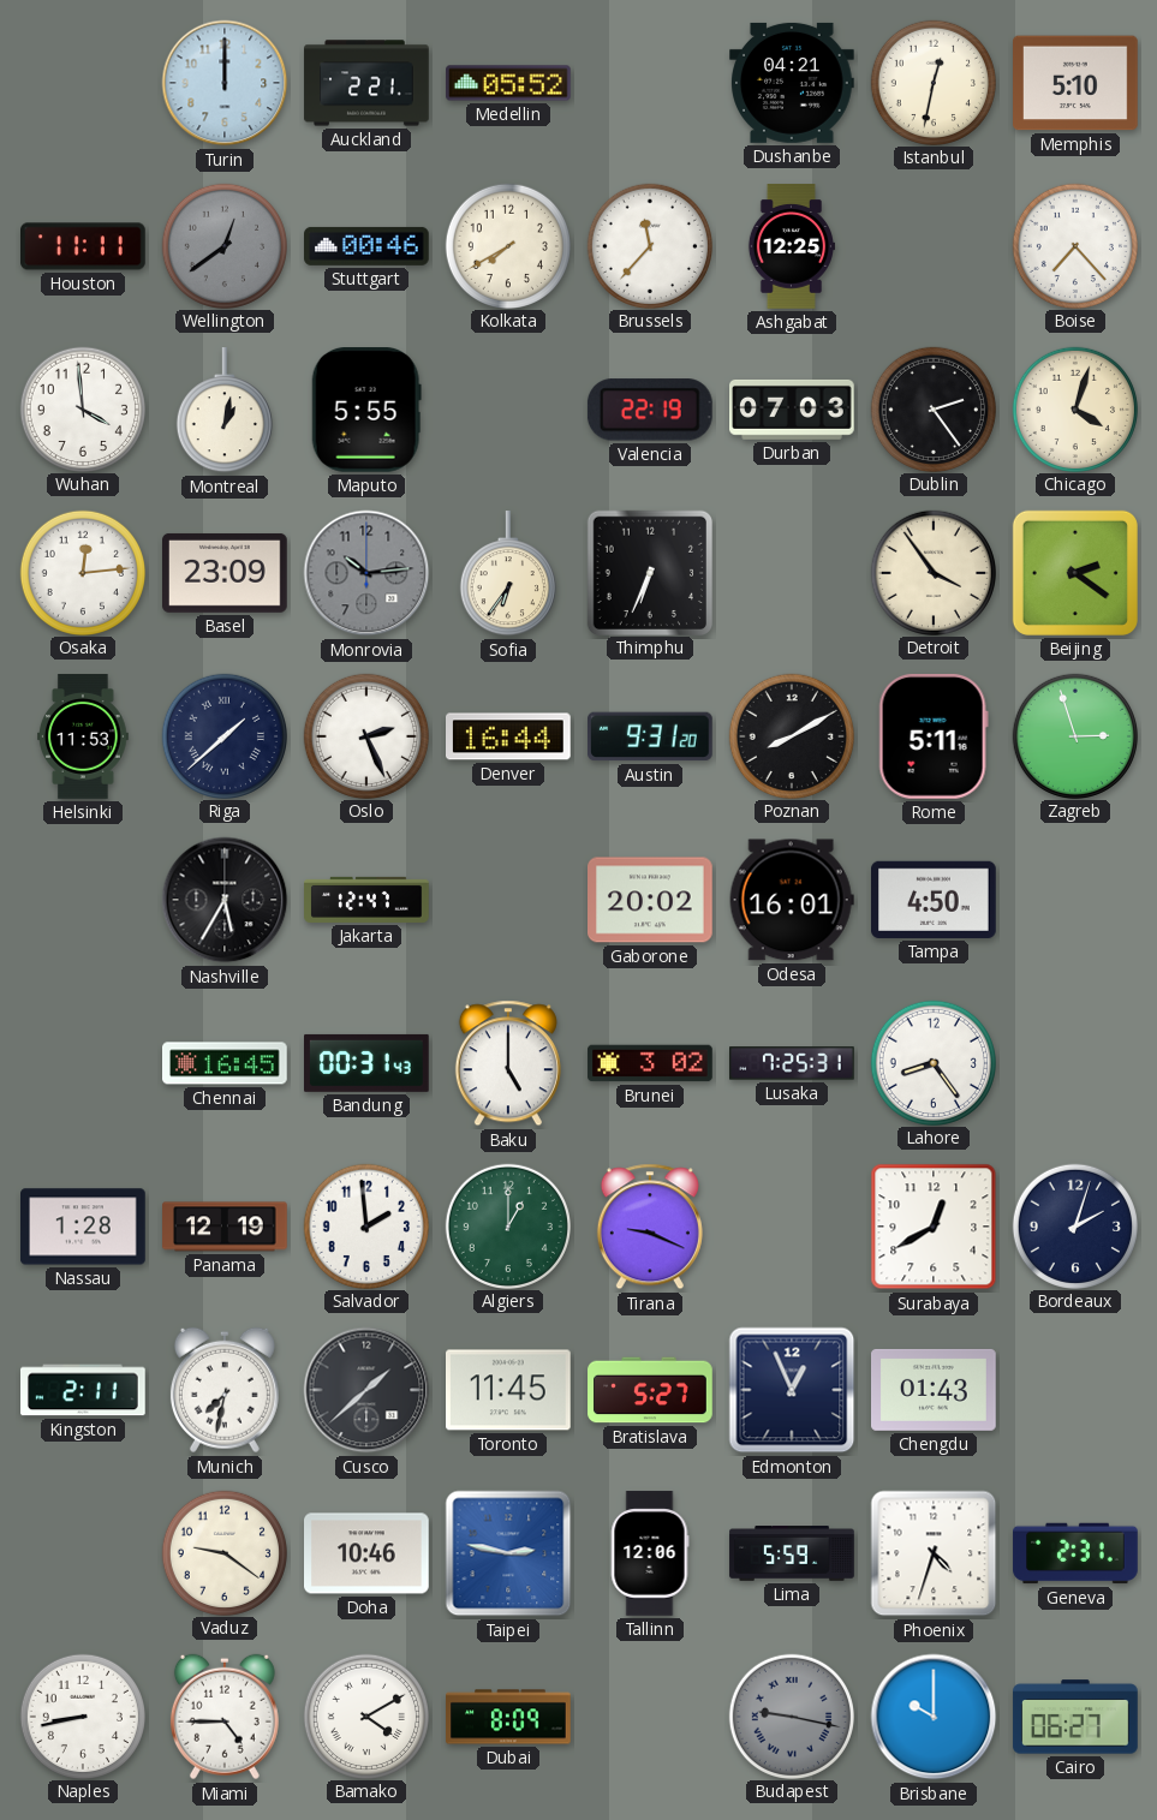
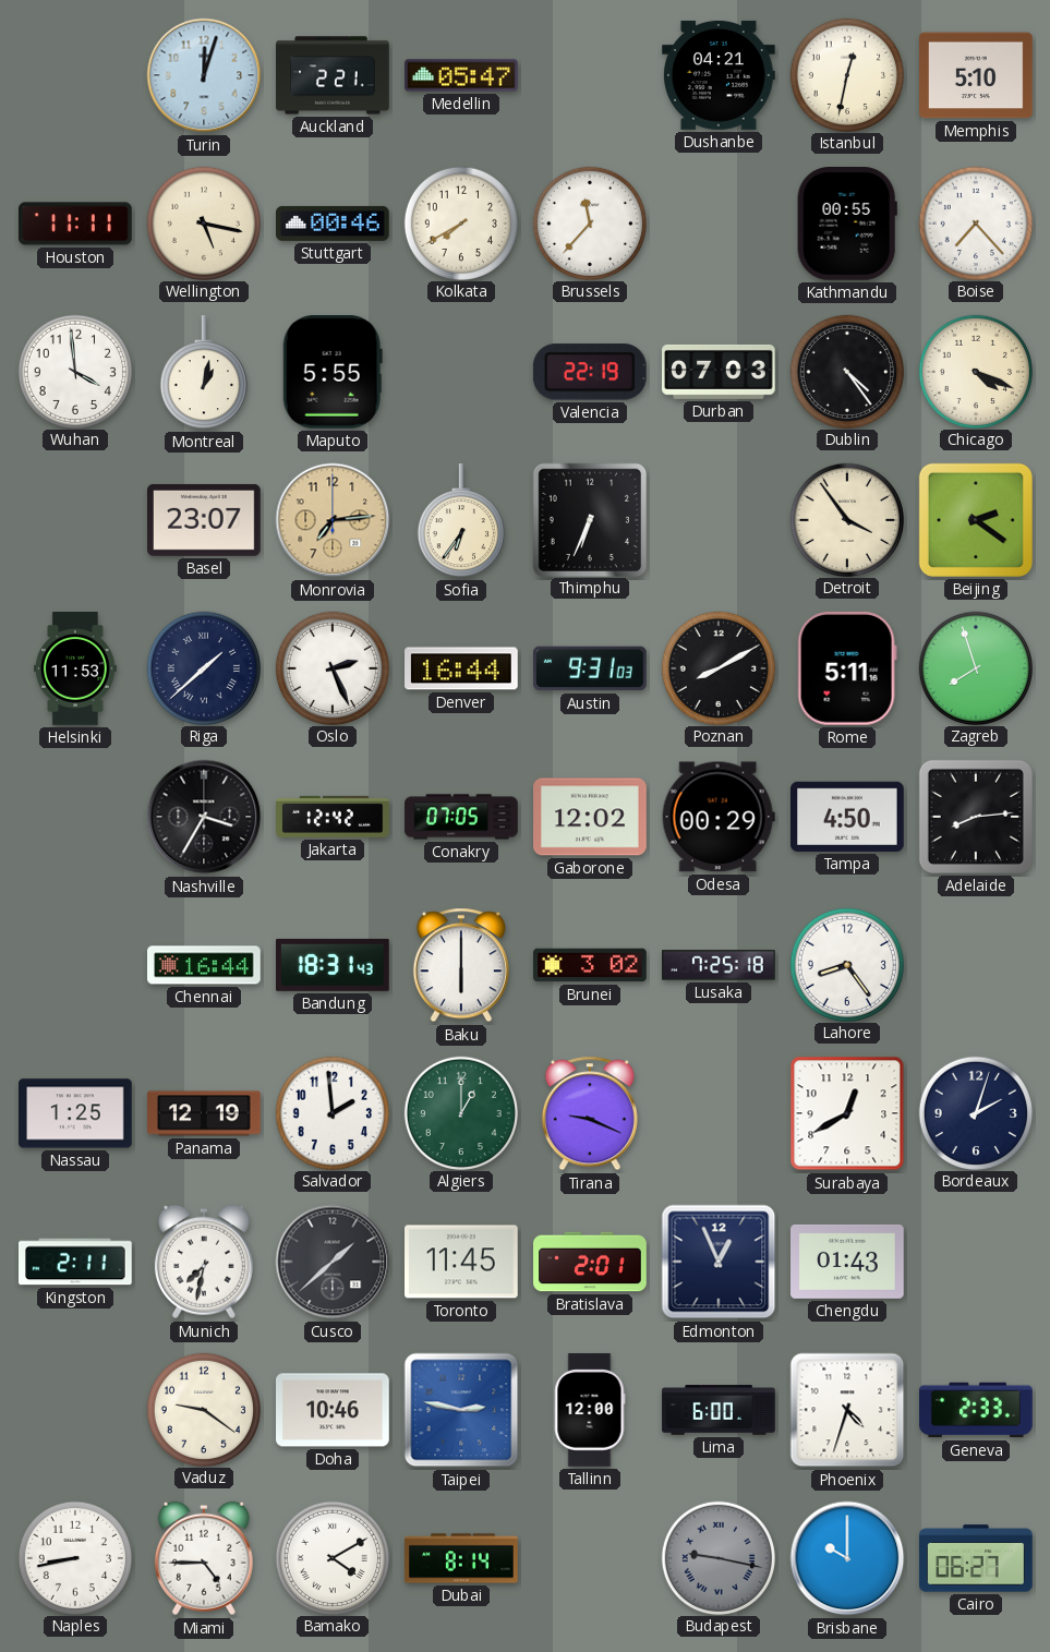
Turin: 12:00 -> 12:03 (204, 75)
Medellin: 05:52 -> 05:47 (461, 75)
Wellington: 12:39 -> 5:17 (203, 222)
Wellington dial: grey -> cream (203, 222)
Ashgabat: 12:25 -> none (791, 246)
Kathmandu: none -> 00:55 (847, 225)
Dublin: 2:24 -> 4:24 (846, 371)
Chicago: 4:03 -> 4:19 (975, 371)
Osaka: 12:14 -> none (82, 572)
Basel: 23:09 -> 23:07 (205, 520)
Monrovia: 10:14 -> 7:14 (333, 520)
Monrovia dial: grey -> champagne (333, 520)
Austin: 9:31:20 -> 9:31:03 (591, 668)
Zagreb: 2:57 -> 7:57 (975, 667)
Nashville: 5:35 -> 3:35 (204, 817)
Jakarta: 12:47 -> 12:42 (333, 817)
Conakry: none -> 07:05 (461, 817)
Gaborone: 20:02 -> 12:02 (591, 817)
Odesa: 16:01 -> 00:29 (719, 817)
Adelaide: none -> 8:14 (976, 817)
Chennai: 16:45 -> 16:44 (205, 965)
Bandung: 00:31 -> 18:31 (334, 965)
Baku: 5:00 -> 6:00 (461, 965)
Lusaka: 7:25:31 -> 7:25:18 (719, 965)
Nassau: 1:28 -> 1:25 (76, 1113)
Bratislava: 5:27 -> 2:01 (590, 1262)
Tallinn: 12:06 -> 12:00 (590, 1410)
Lima: 5:59 -> 6:00 (719, 1410)
Geneva: 2:31 -> 2:33 (976, 1410)
Dubai: 8:09 -> 8:14 (461, 1558)
